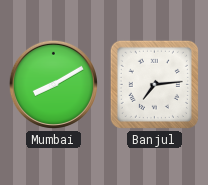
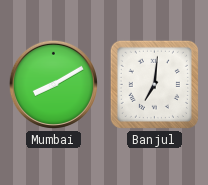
Banjul: 7:14 -> 7:01 (154, 84)
